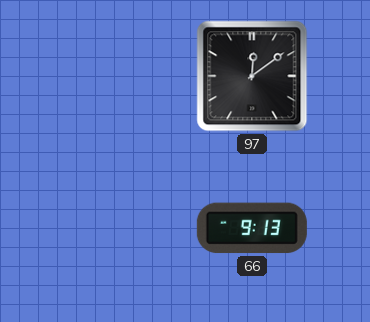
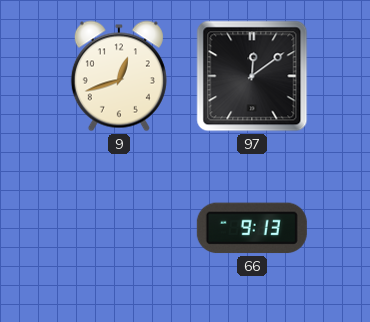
9: none -> 12:42 (119, 76)
